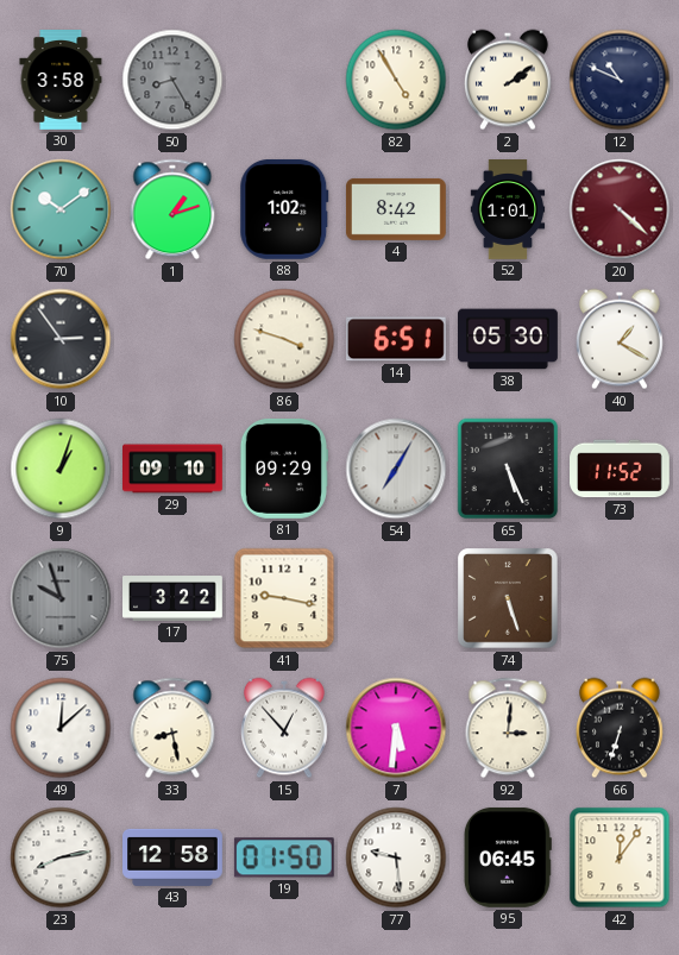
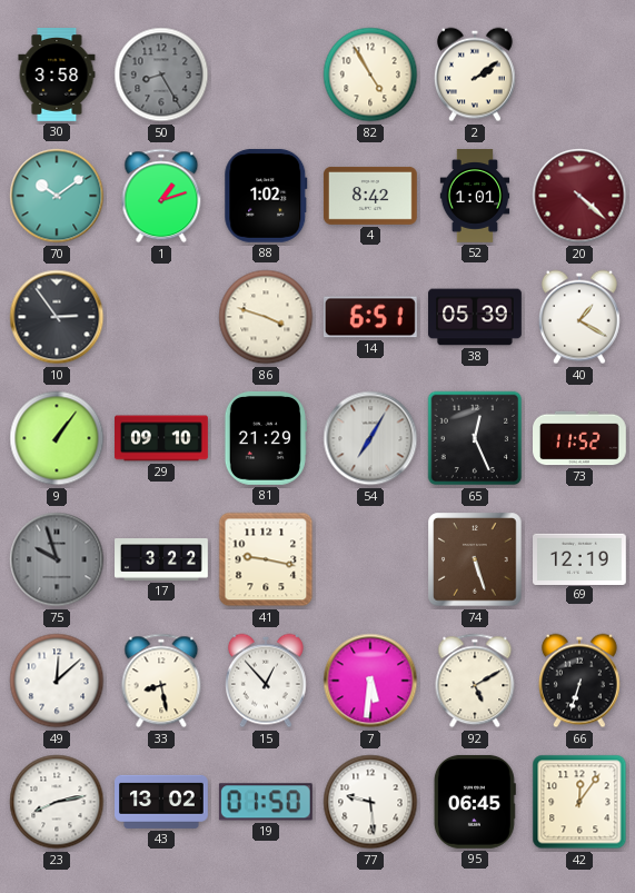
12: 10:49 -> none (620, 80)
38: 05:30 -> 05:39 (476, 317)
9: 1:03 -> 1:06 (57, 438)
81: 09:29 -> 21:29 (265, 438)
65: 5:26 -> 12:26 (475, 438)
69: none -> 12:19 (581, 558)
92: 3:01 -> 5:10 (475, 681)
43: 12:58 -> 13:02 (162, 802)
